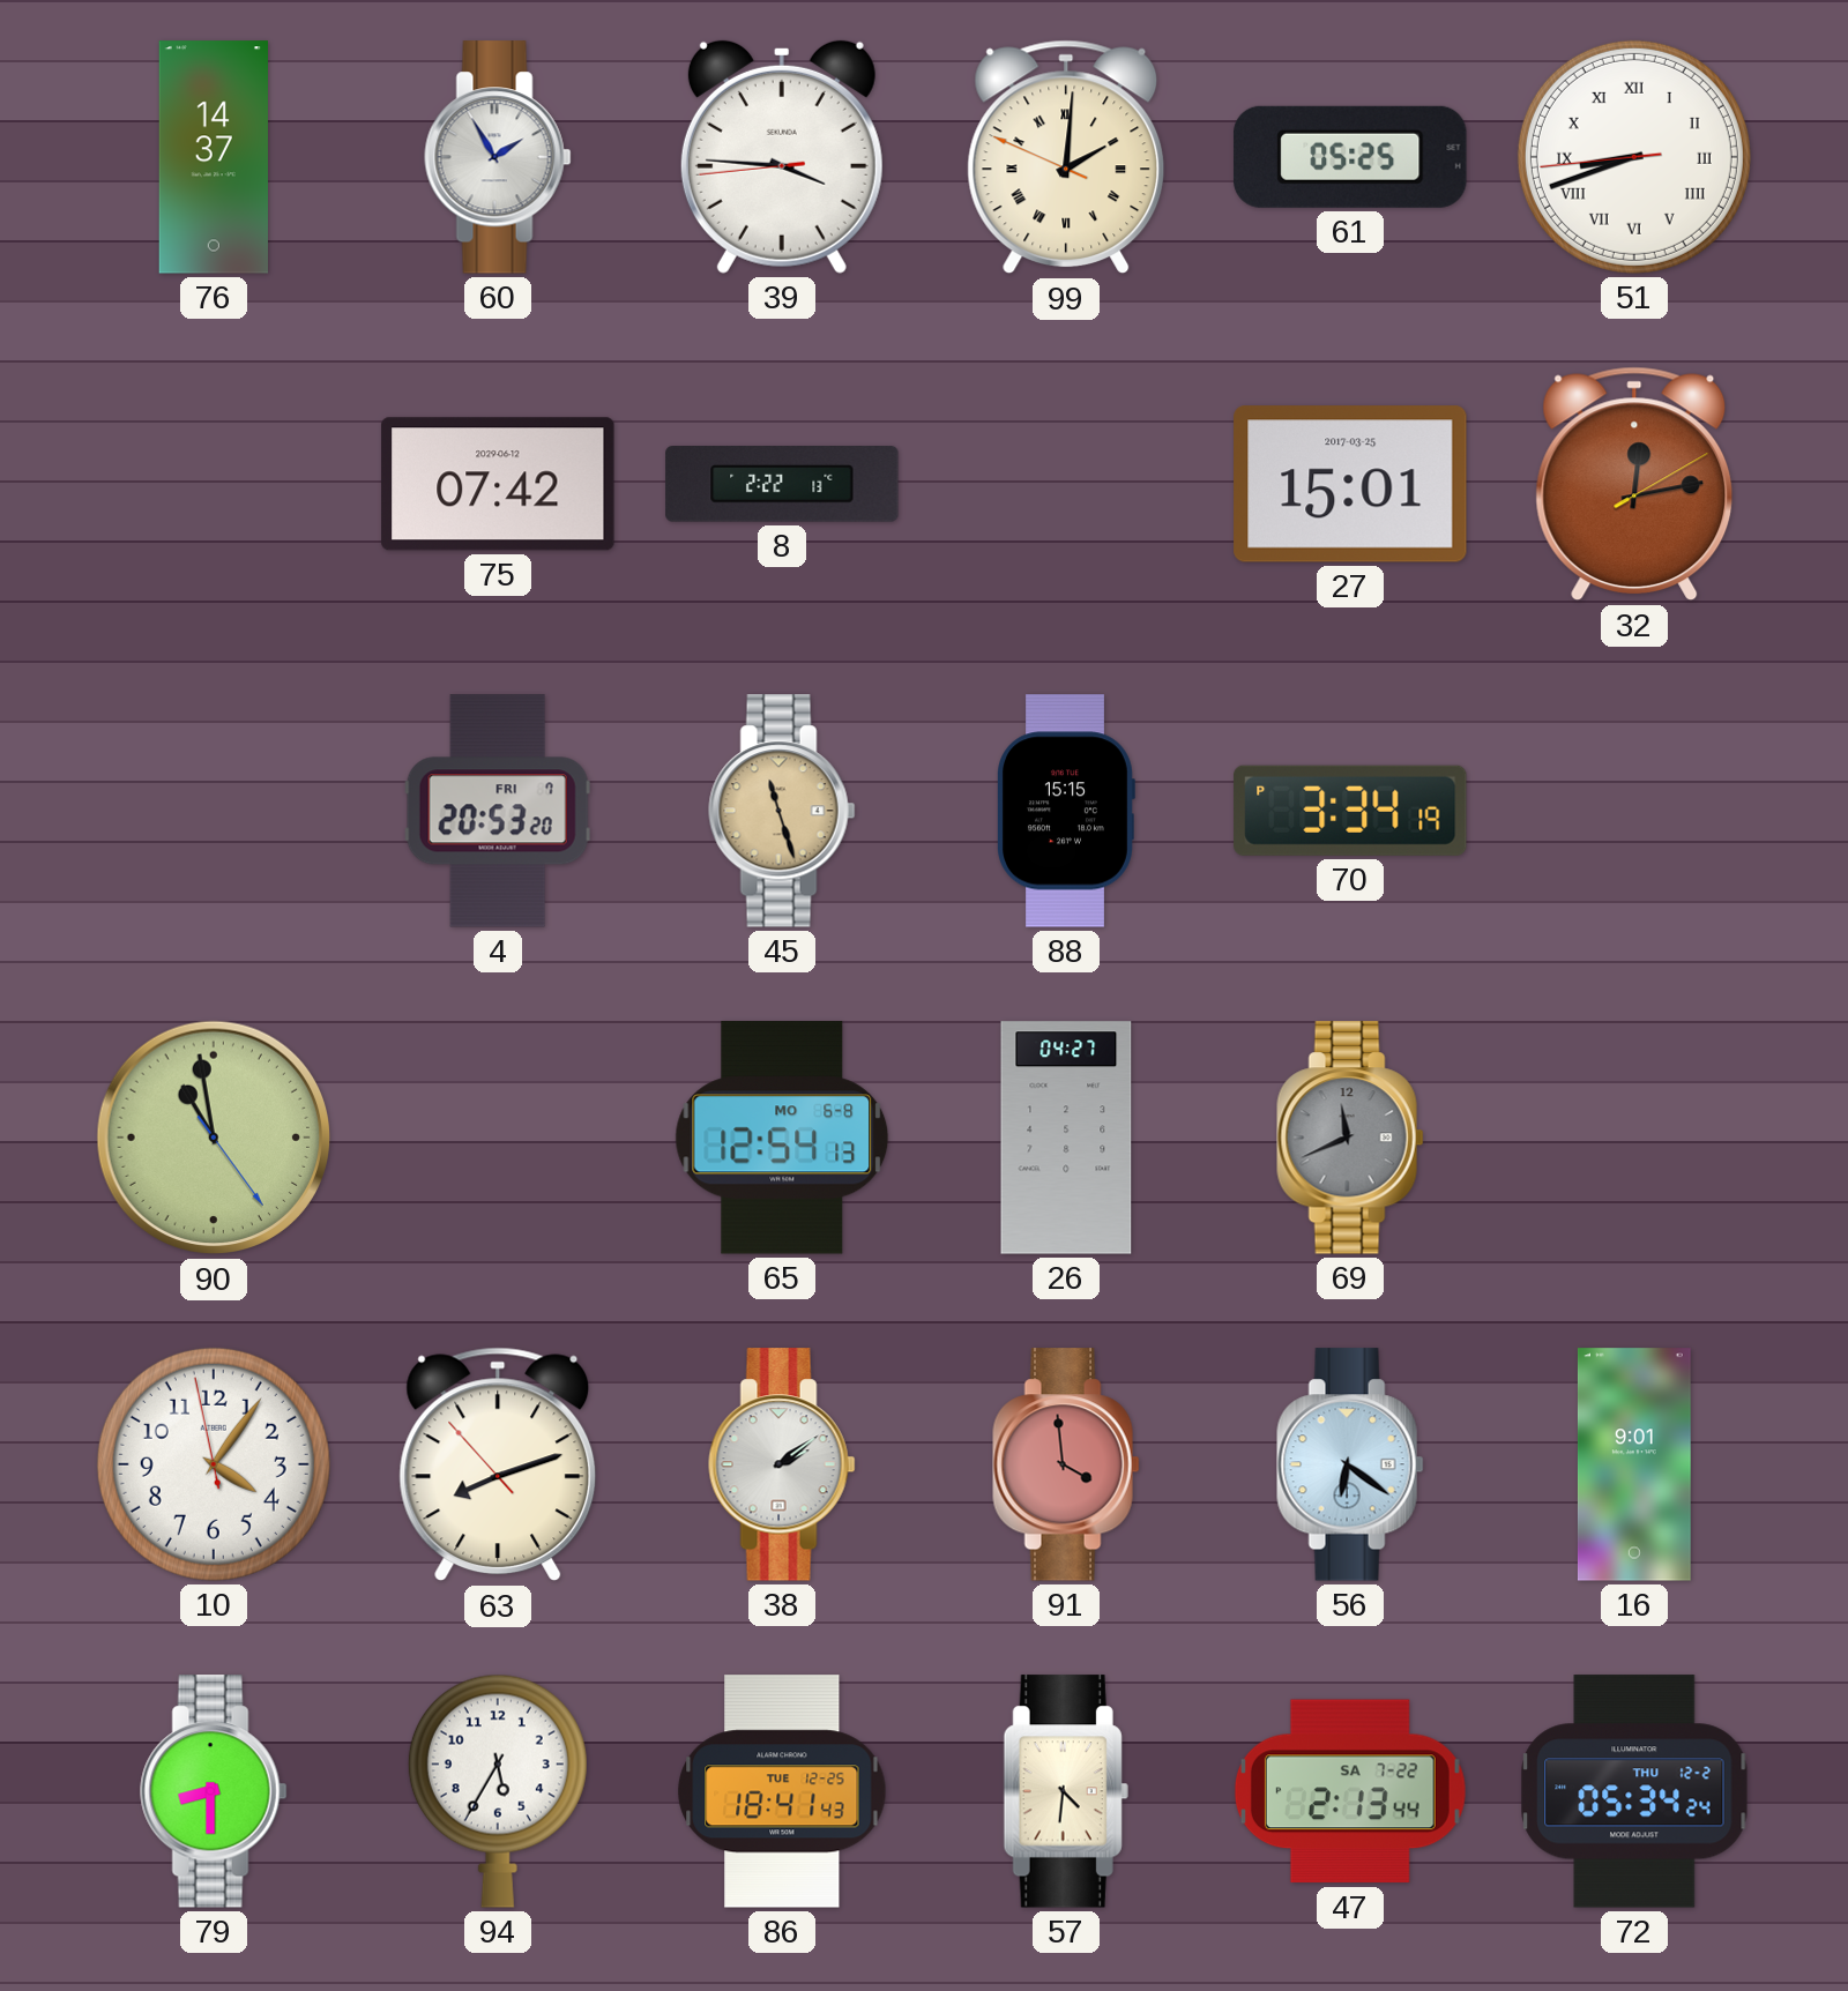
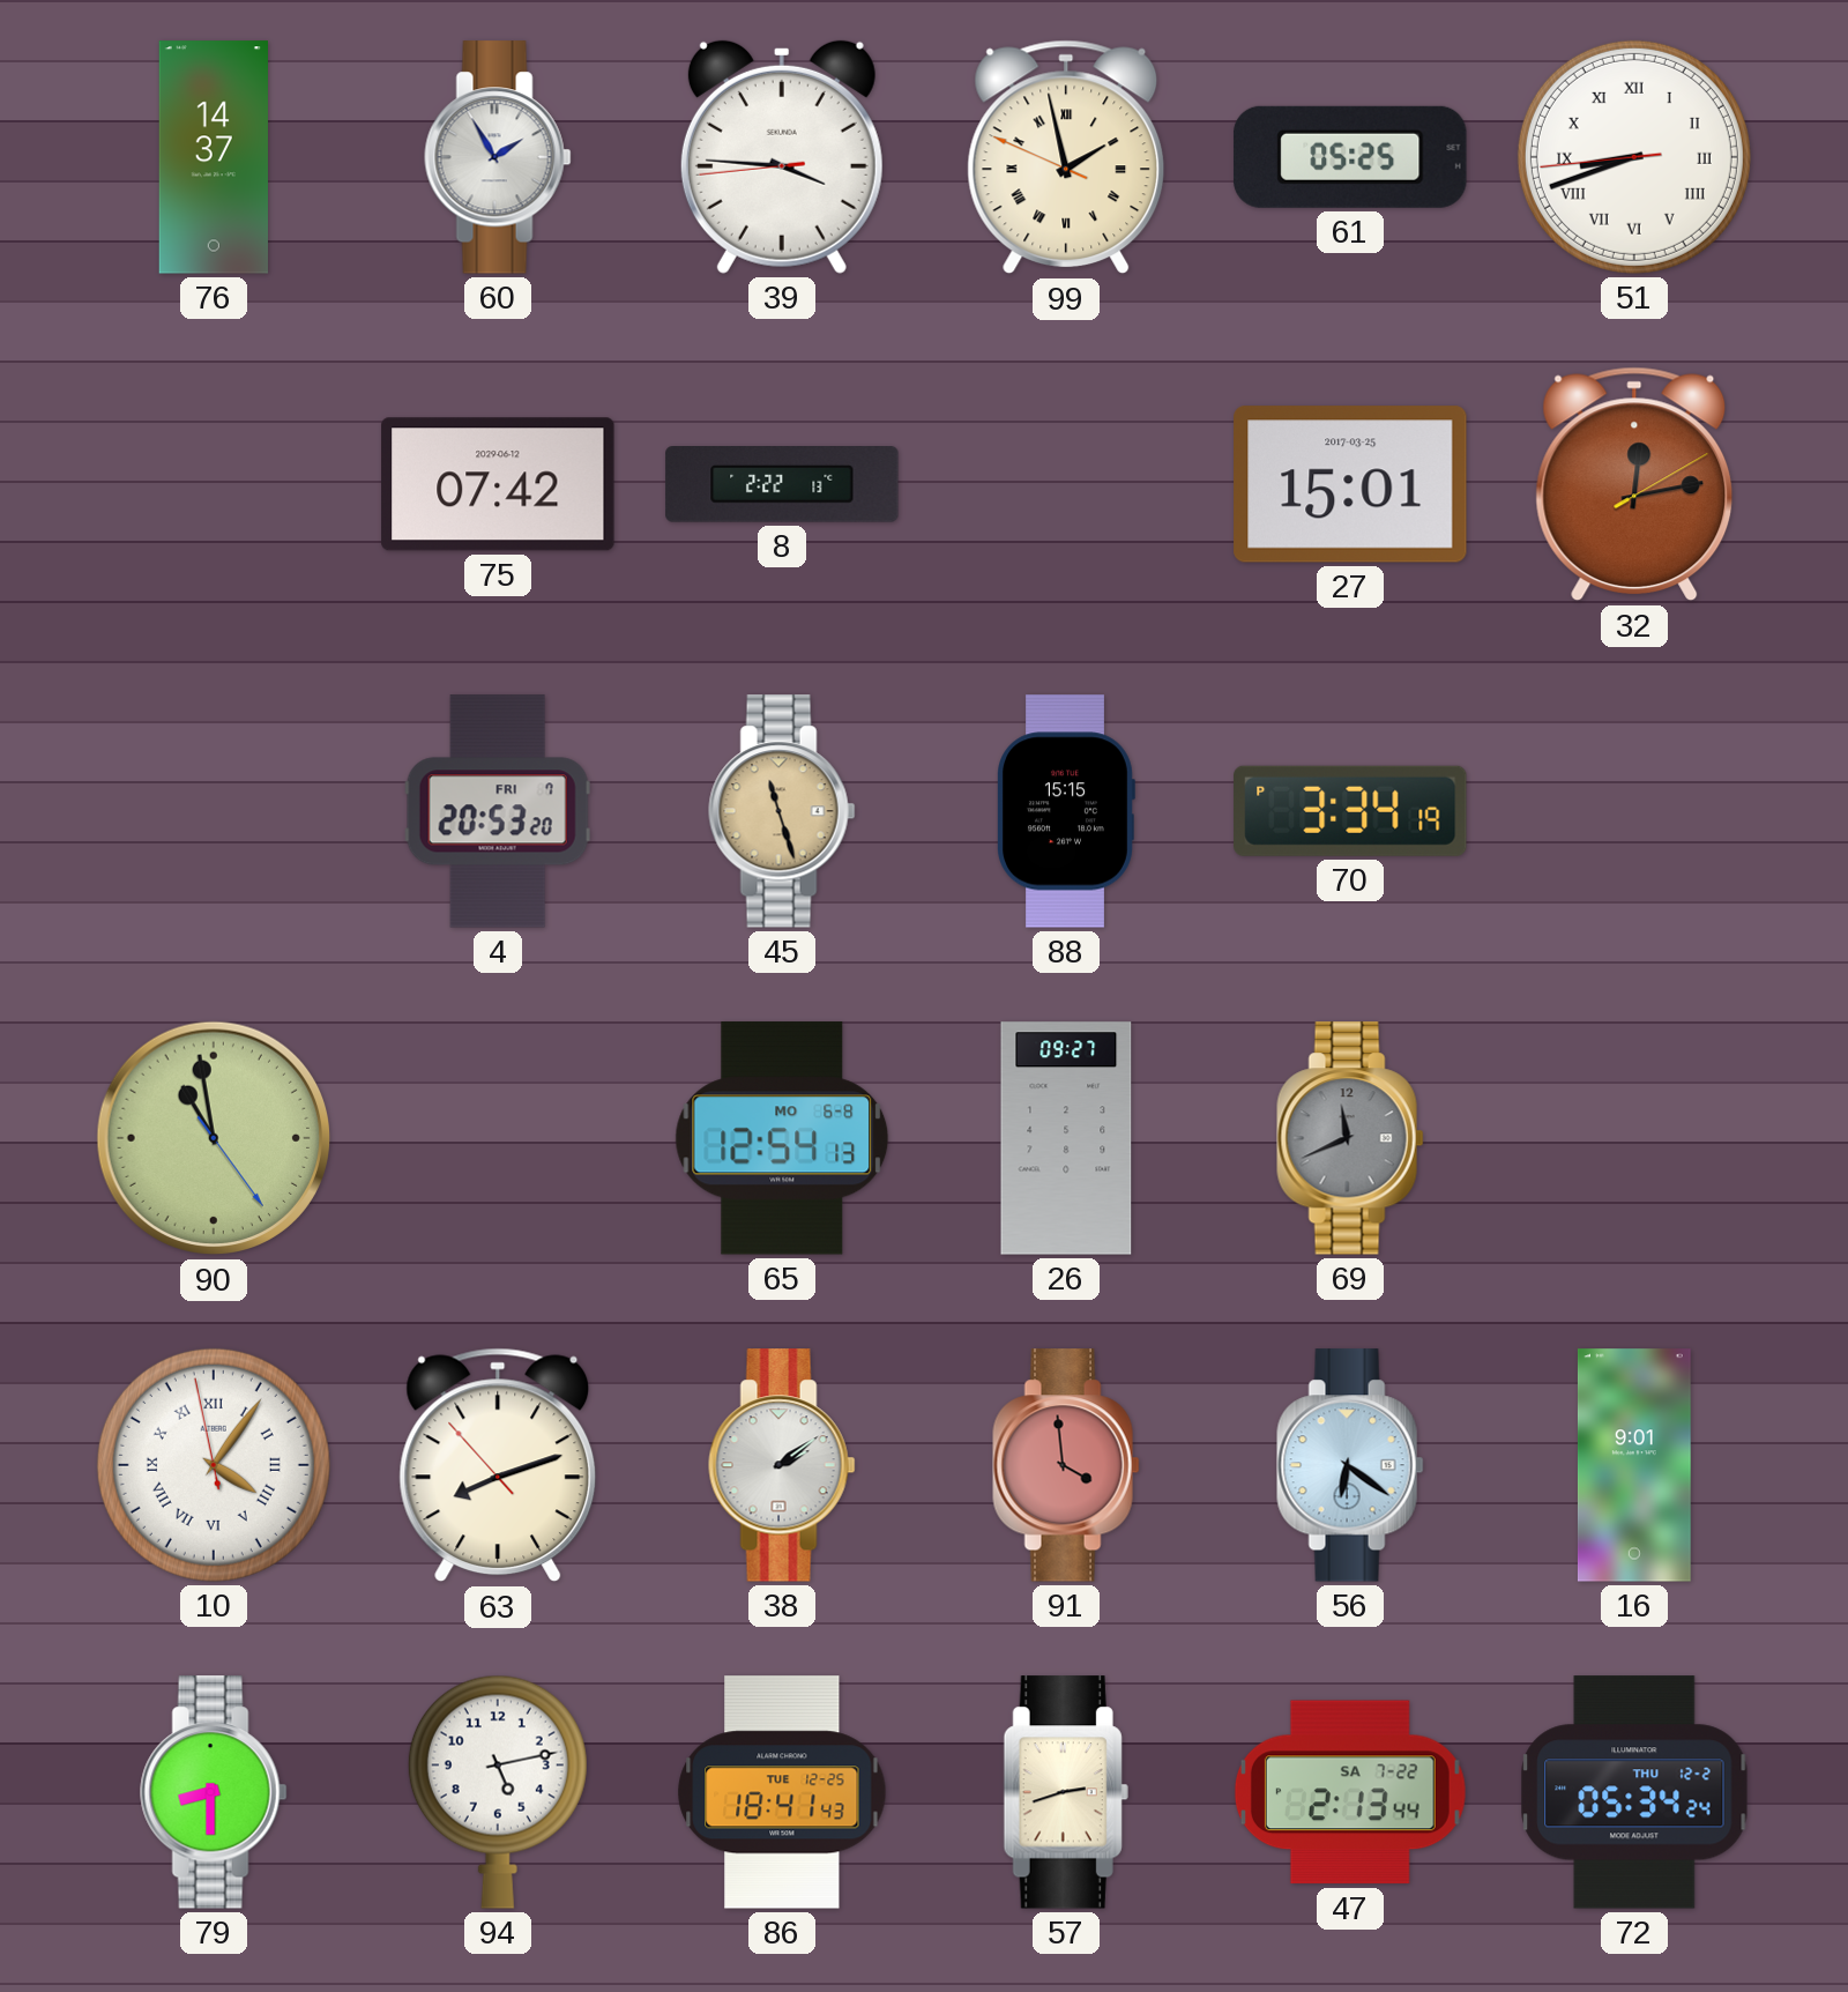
99: 2:00 -> 1:57 (1066, 157)
26: 04:27 -> 09:27 (1066, 1138)
10 numerals: Arabic -> Roman (214, 1465)
94: 5:35 -> 5:13 (498, 1792)
57: 4:31 -> 2:42 (1066, 1792)
